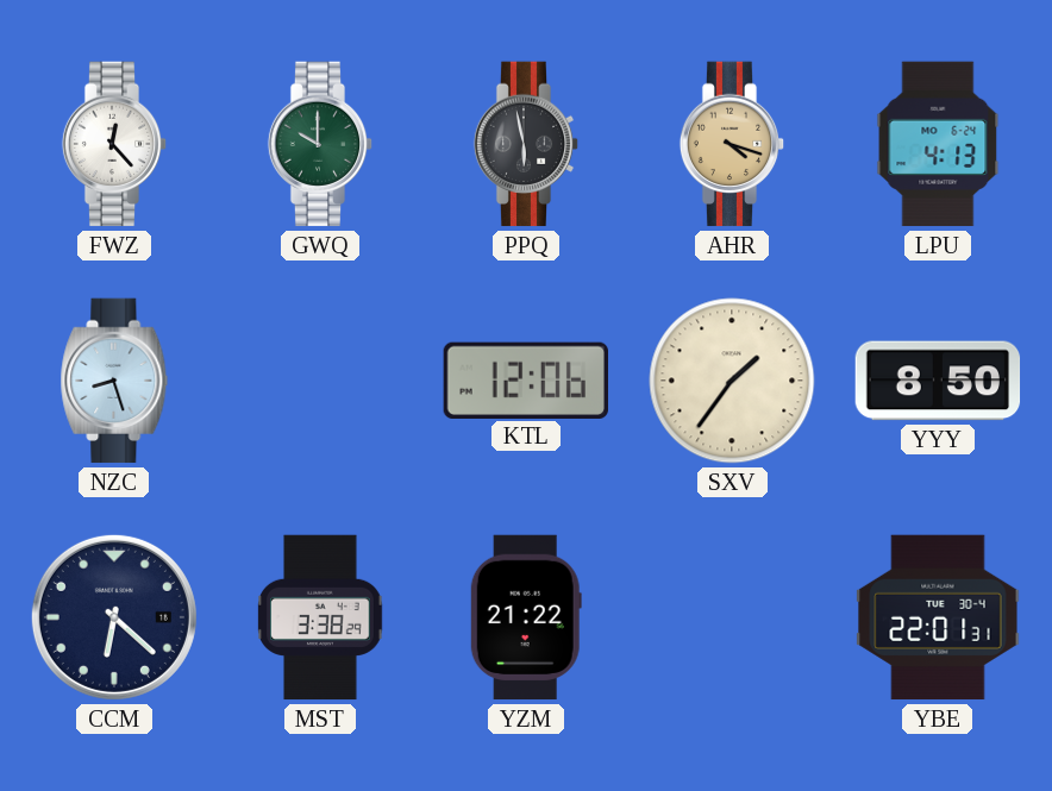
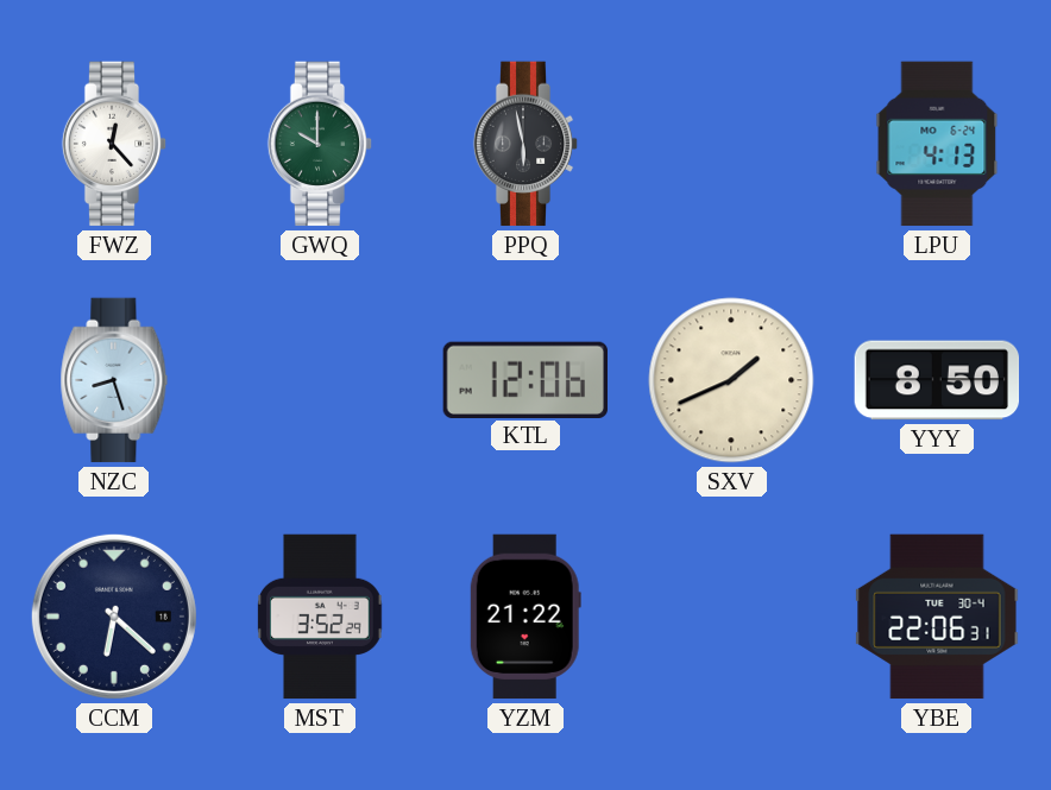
AHR: 4:18 -> none (732, 144)
SXV: 1:36 -> 1:41 (731, 380)
MST: 3:38 -> 3:52 (320, 617)
YBE: 22:01 -> 22:06 (937, 617)
